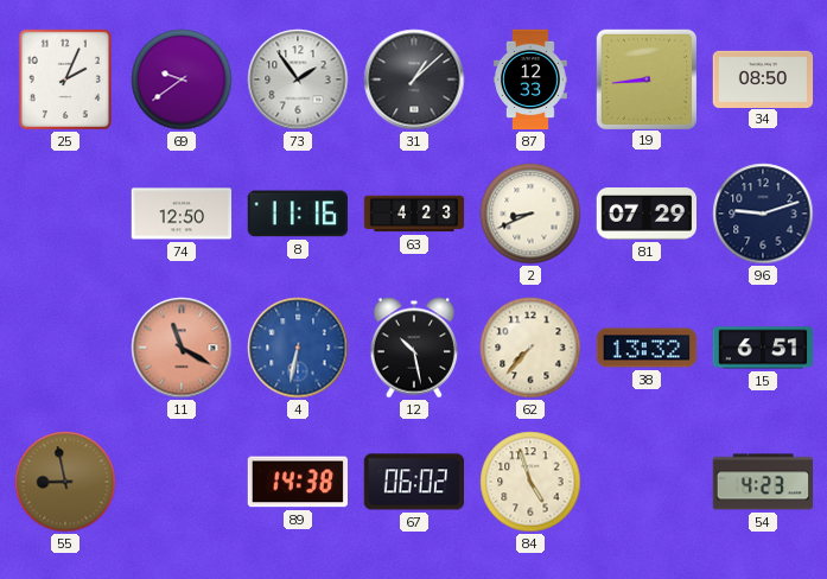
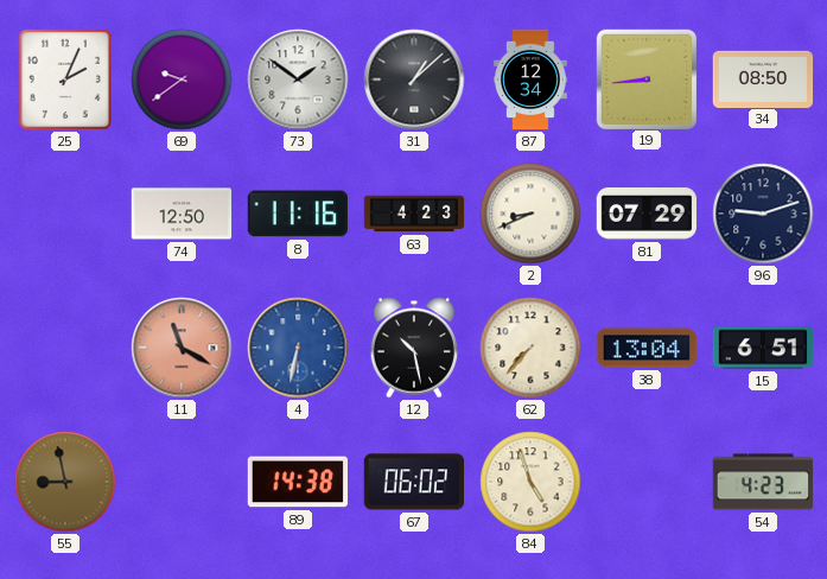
73: 1:54 -> 1:51 (298, 79)
87: 12:33 -> 12:34 (532, 79)
38: 13:32 -> 13:04 (647, 348)
